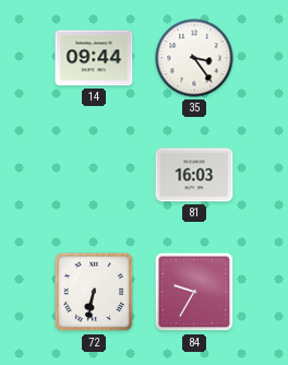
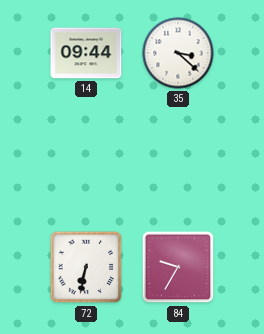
35: 3:24 -> 3:22 (178, 53)
81: 16:03 -> none (194, 175)
